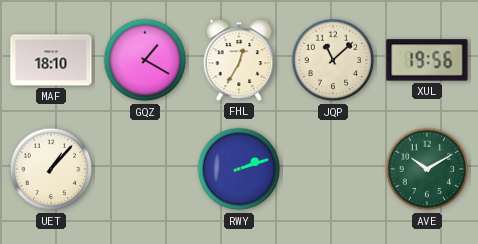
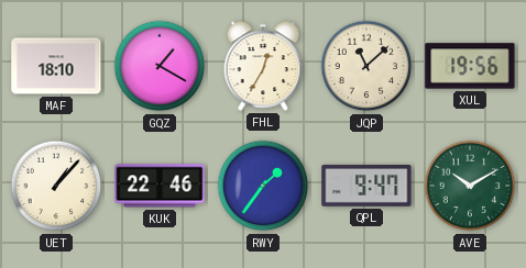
KUK: none -> 22:46 (160, 186)
RWY: 2:12 -> 1:36 (263, 186)
QPL: none -> 9:47 (366, 186)
